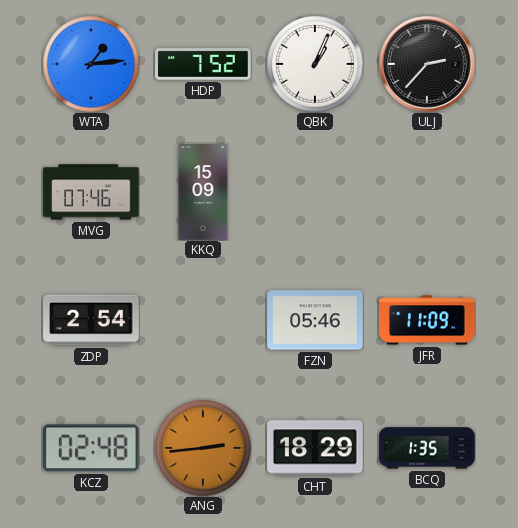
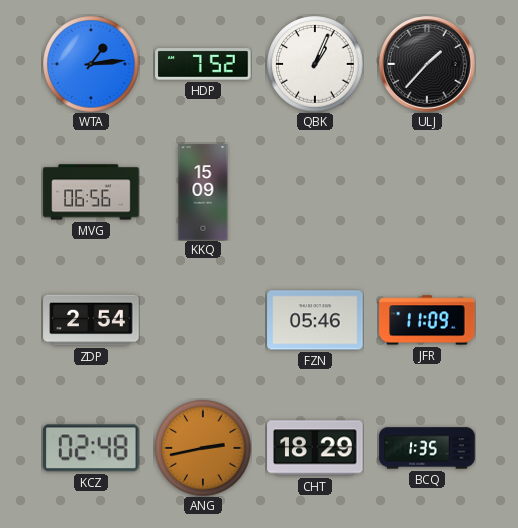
ULJ: 2:37 -> 1:37 (427, 65)
MVG: 07:46 -> 06:56 (91, 192)
ANG: 2:44 -> 2:43 (203, 448)
